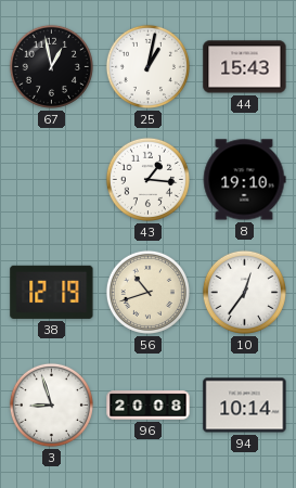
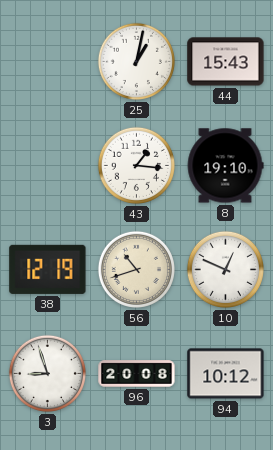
67: 12:58 -> none (51, 66)
10: 12:36 -> 12:49 (225, 269)
94: 10:14 -> 10:12 (226, 374)
